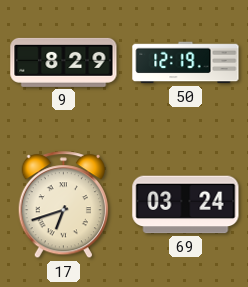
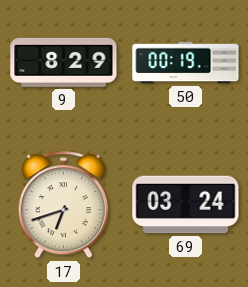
50: 12:19 -> 00:19 (186, 63)
